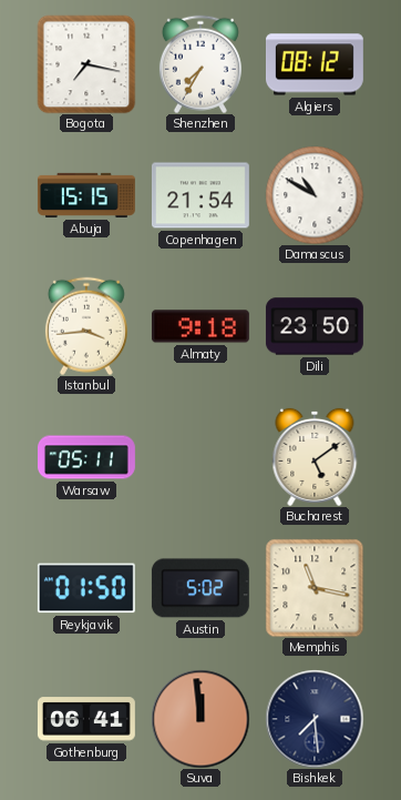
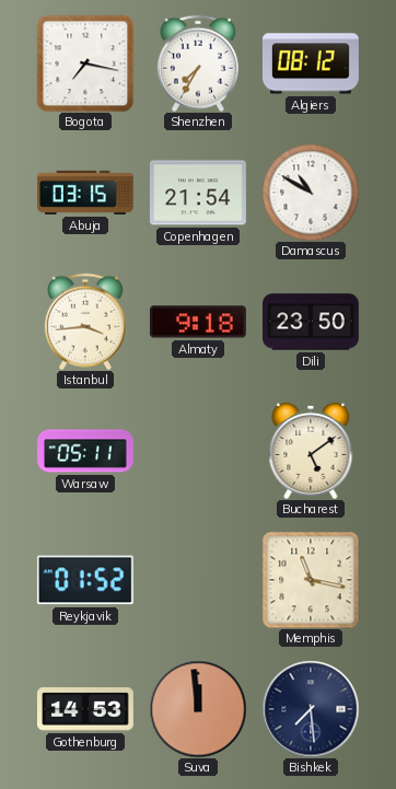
Abuja: 15:15 -> 03:15 (85, 193)
Reykjavik: 01:50 -> 01:52 (85, 580)
Austin: 5:02 -> none (200, 588)
Gothenburg: 06:41 -> 14:53 (85, 709)
